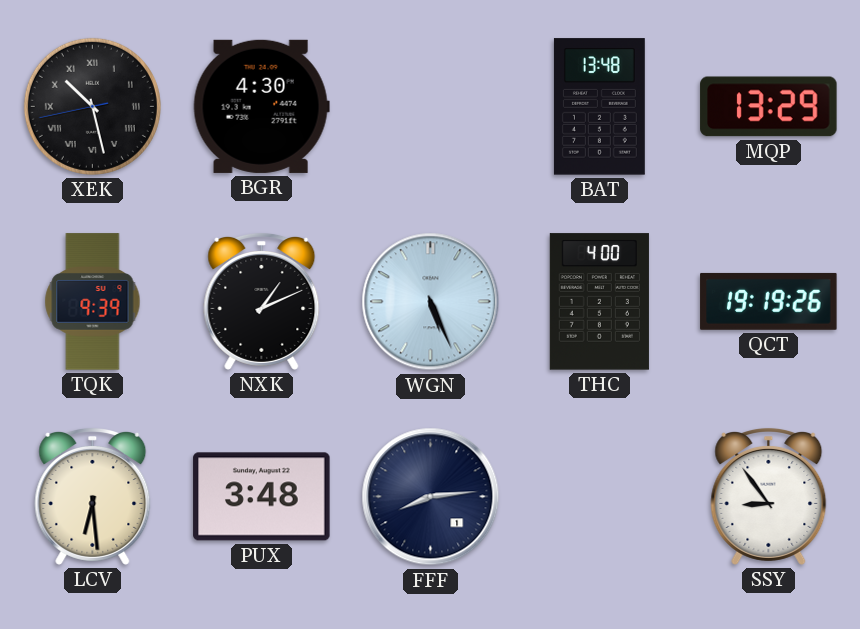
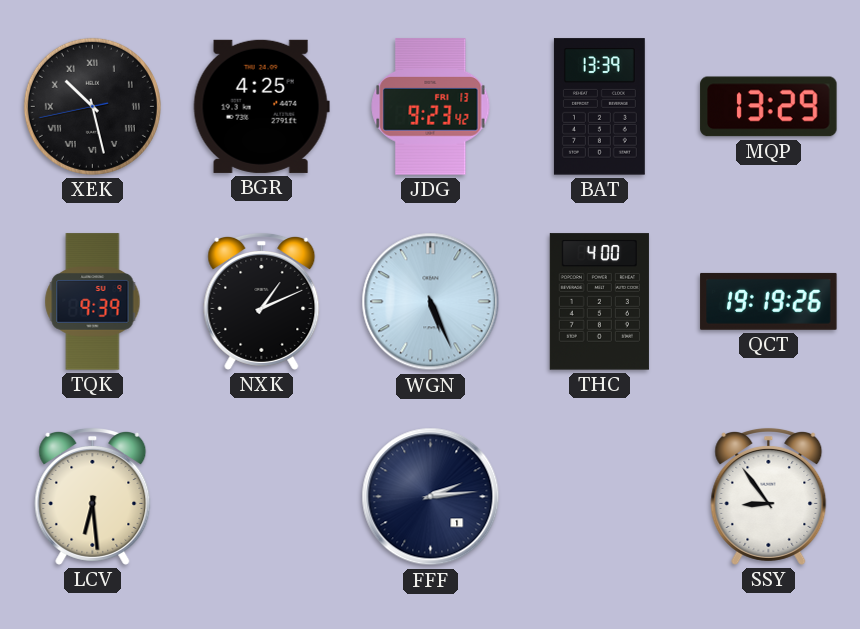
BGR: 4:30 -> 4:25 (261, 106)
JDG: none -> 9:23 (431, 107)
BAT: 13:48 -> 13:39 (599, 107)
PUX: 3:48 -> none (262, 497)
FFF: 8:14 -> 2:14 (431, 497)
